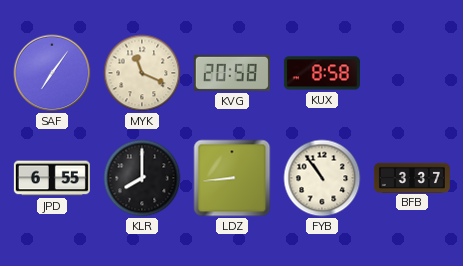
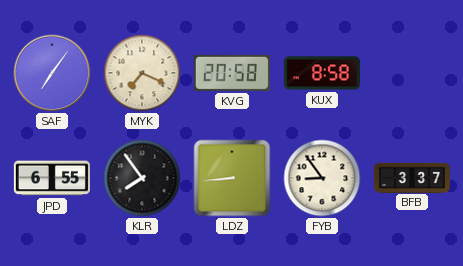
MYK: 11:19 -> 7:19 (142, 73)
KLR: 8:00 -> 7:54 (142, 178)
FYB: 10:54 -> 8:54 (322, 178)
